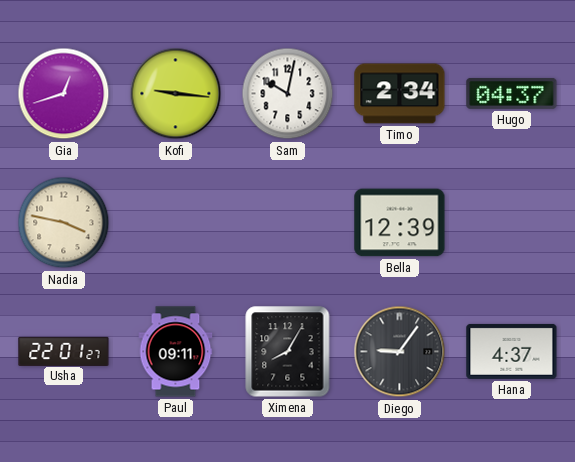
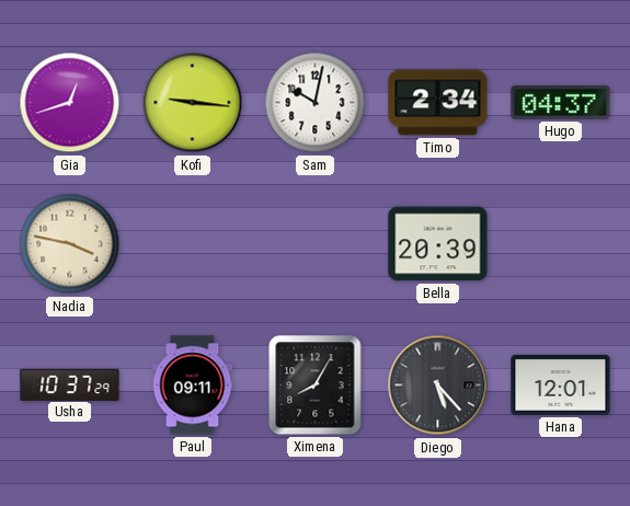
Bella: 12:39 -> 20:39 (438, 244)
Usha: 22:01 -> 10:37 (70, 384)
Diego: 9:06 -> 5:23 (438, 386)
Hana: 4:37 -> 12:01 (561, 384)
